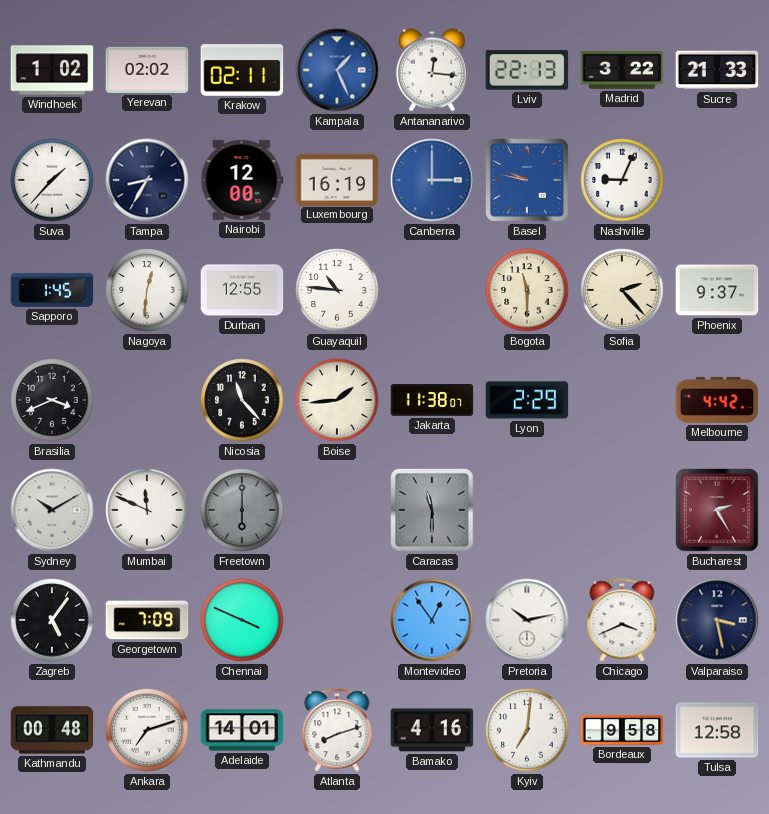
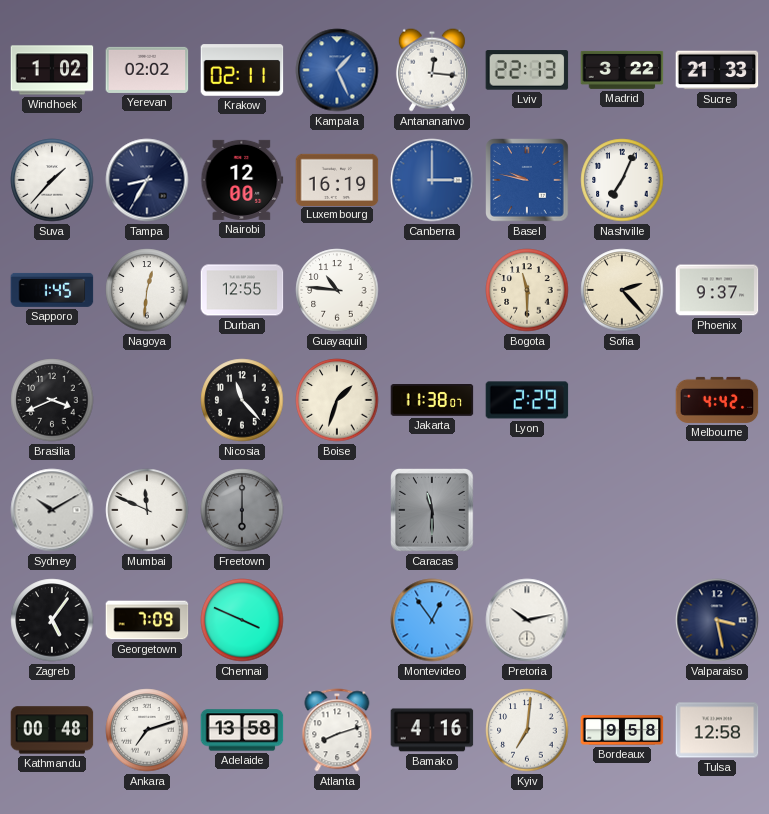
Nashville: 9:04 -> 7:04 (622, 180)
Boise: 1:44 -> 1:33 (337, 400)
Bucharest: 2:25 -> none (717, 510)
Chicago: 3:41 -> none (622, 620)
Adelaide: 14:01 -> 13:58 (242, 730)
